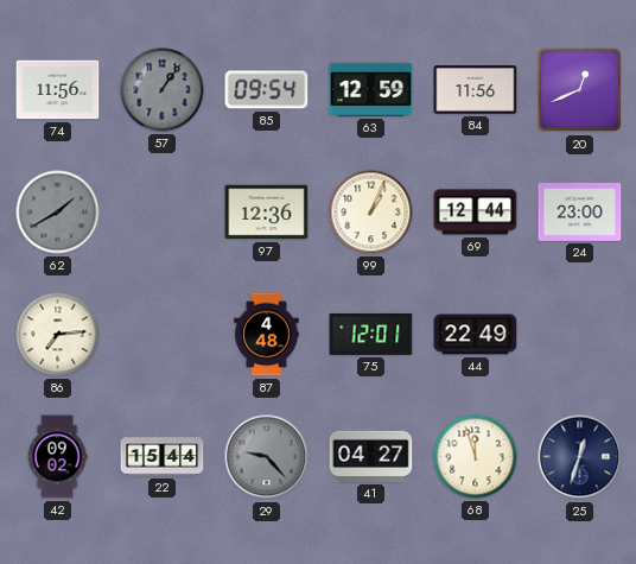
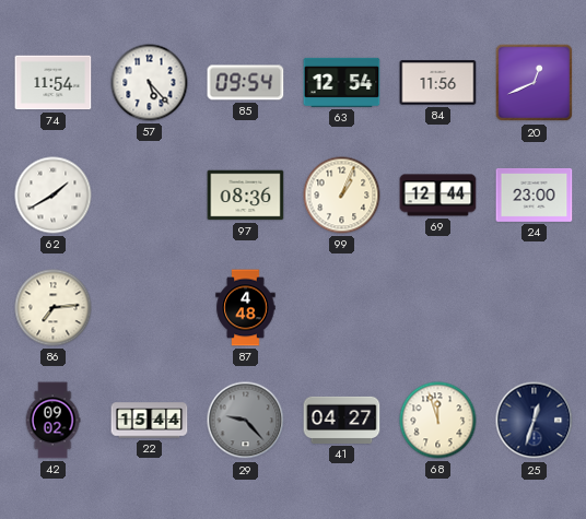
74: 11:56 -> 11:54 (54, 83)
57: 1:06 -> 5:23 (150, 83)
57 dial: grey -> white (150, 83)
63: 12:59 -> 12:54 (342, 82)
62 dial: grey -> white (54, 196)
97: 12:36 -> 08:36 (246, 196)
75: 12:01 -> none (371, 334)
44: 22:49 -> none (476, 335)
